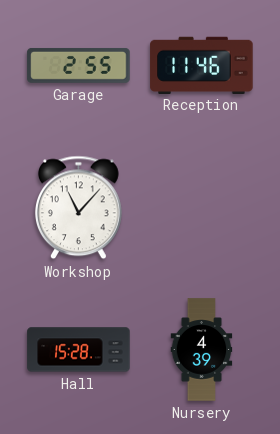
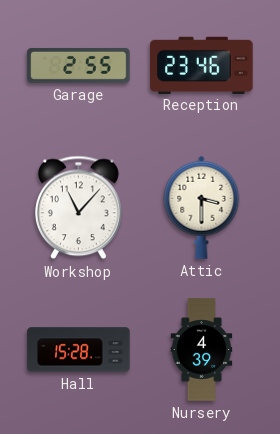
Reception: 11:46 -> 23:46 (202, 65)
Attic: none -> 3:30 (202, 207)
